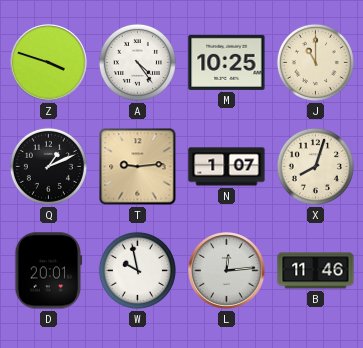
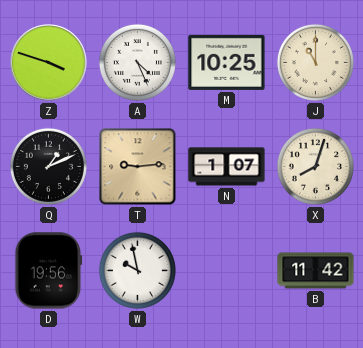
A: 4:24 -> 4:26 (137, 62)
D: 20:01 -> 19:56 (49, 271)
L: 12:14 -> none (227, 271)
B: 11:46 -> 11:42 (316, 271)
